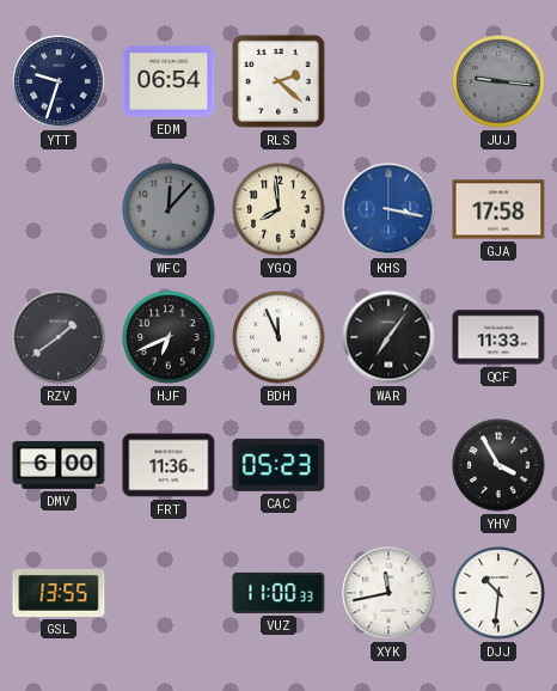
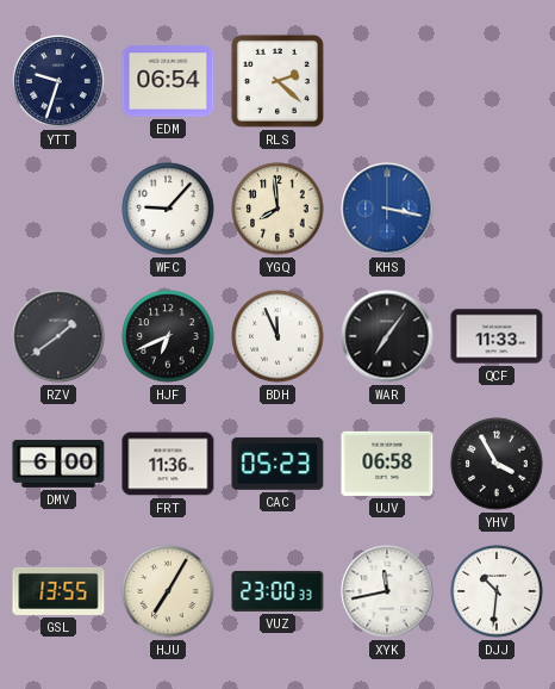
JUJ: 9:16 -> none (498, 81)
WFC: 12:07 -> 9:07 (168, 209)
WFC dial: grey -> white (168, 209)
GJA: 17:58 -> none (498, 209)
UJV: none -> 06:58 (387, 464)
HJU: none -> 7:05 (168, 591)
VUZ: 11:00 -> 23:00 (277, 591)
